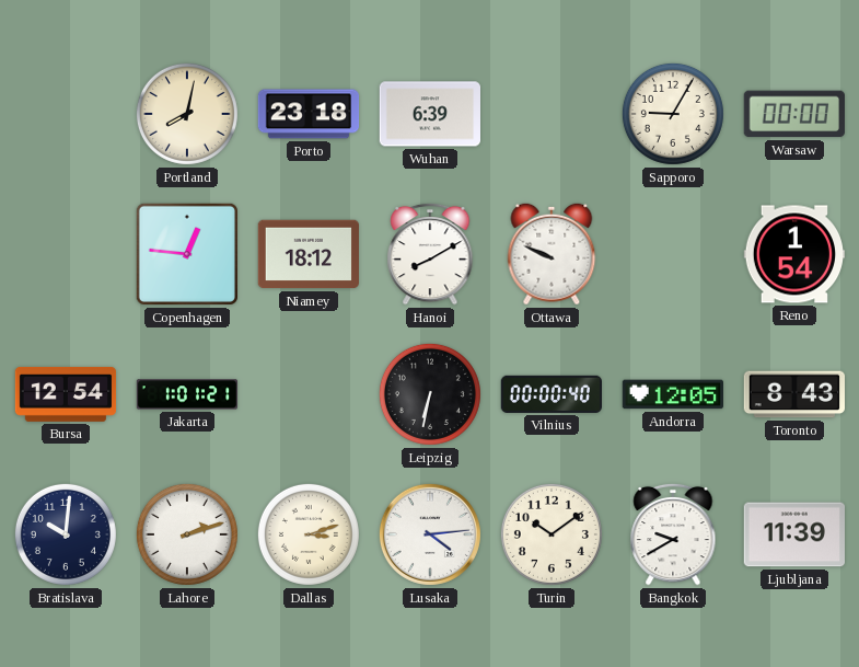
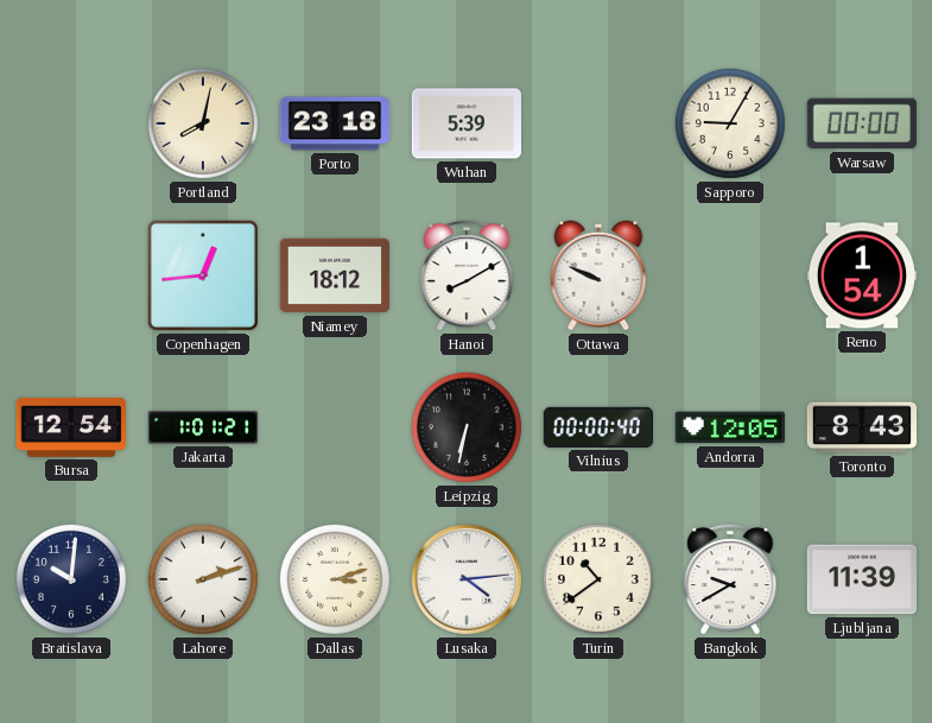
Wuhan: 6:39 -> 5:39 (465, 123)
Copenhagen: 12:46 -> 12:44 (203, 275)
Turin: 10:09 -> 10:39 (598, 579)
